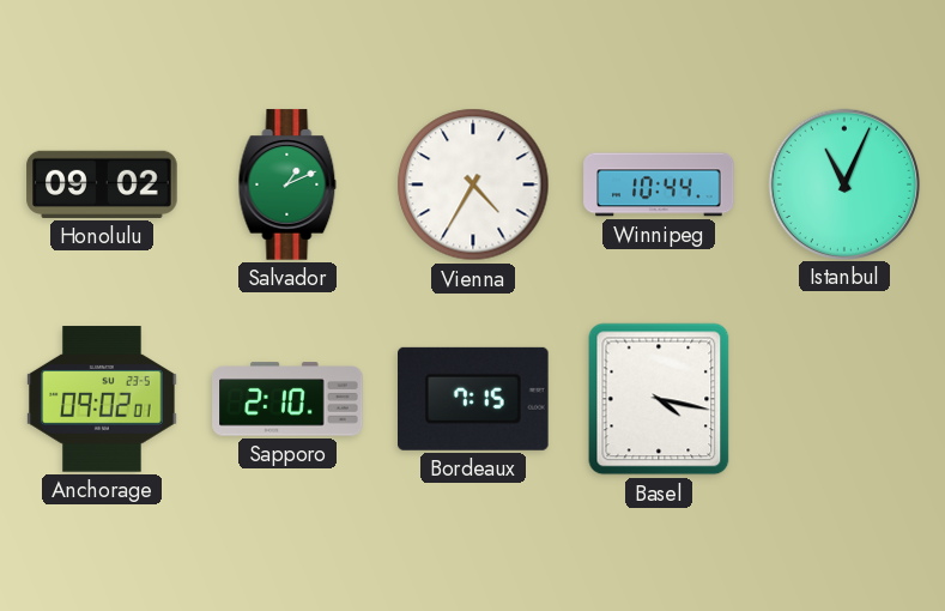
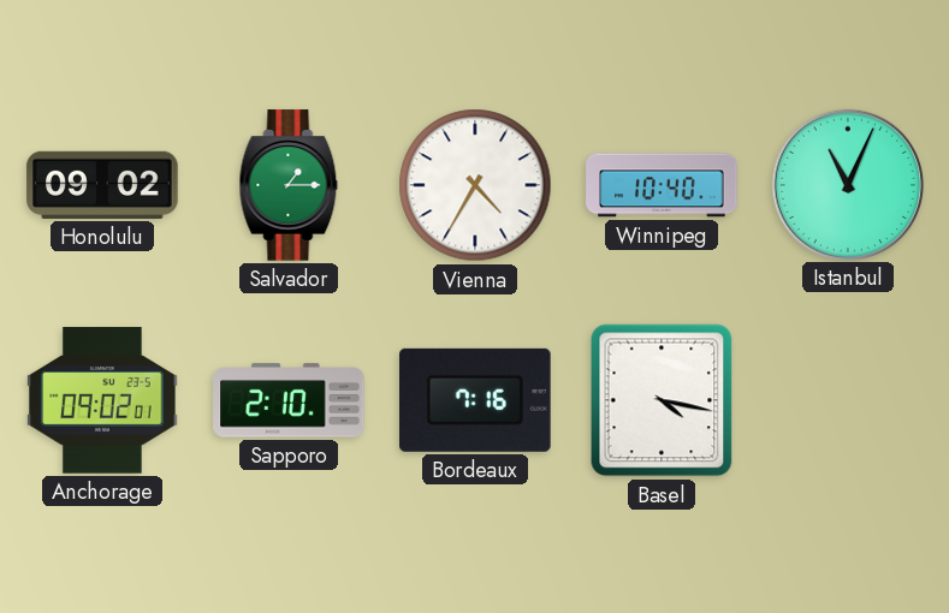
Salvador: 1:11 -> 1:15 (289, 185)
Winnipeg: 10:44 -> 10:40 (662, 185)
Bordeaux: 7:15 -> 7:16 (476, 400)
